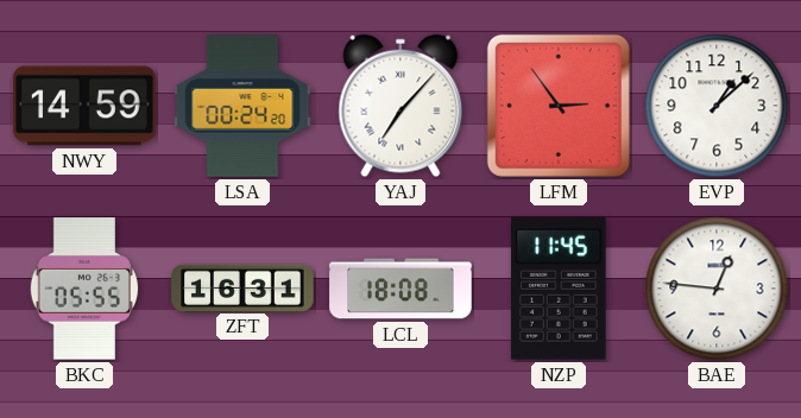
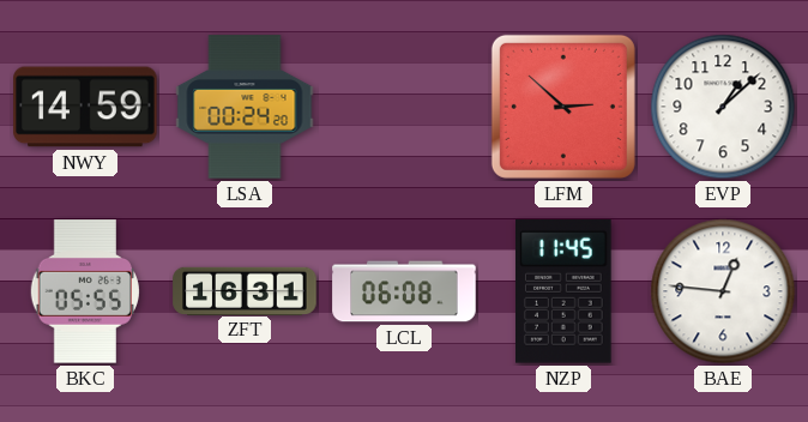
YAJ: 7:07 -> none (400, 106)
LFM: 2:54 -> 2:52 (563, 107)
LCL: 18:08 -> 06:08 (404, 291)
